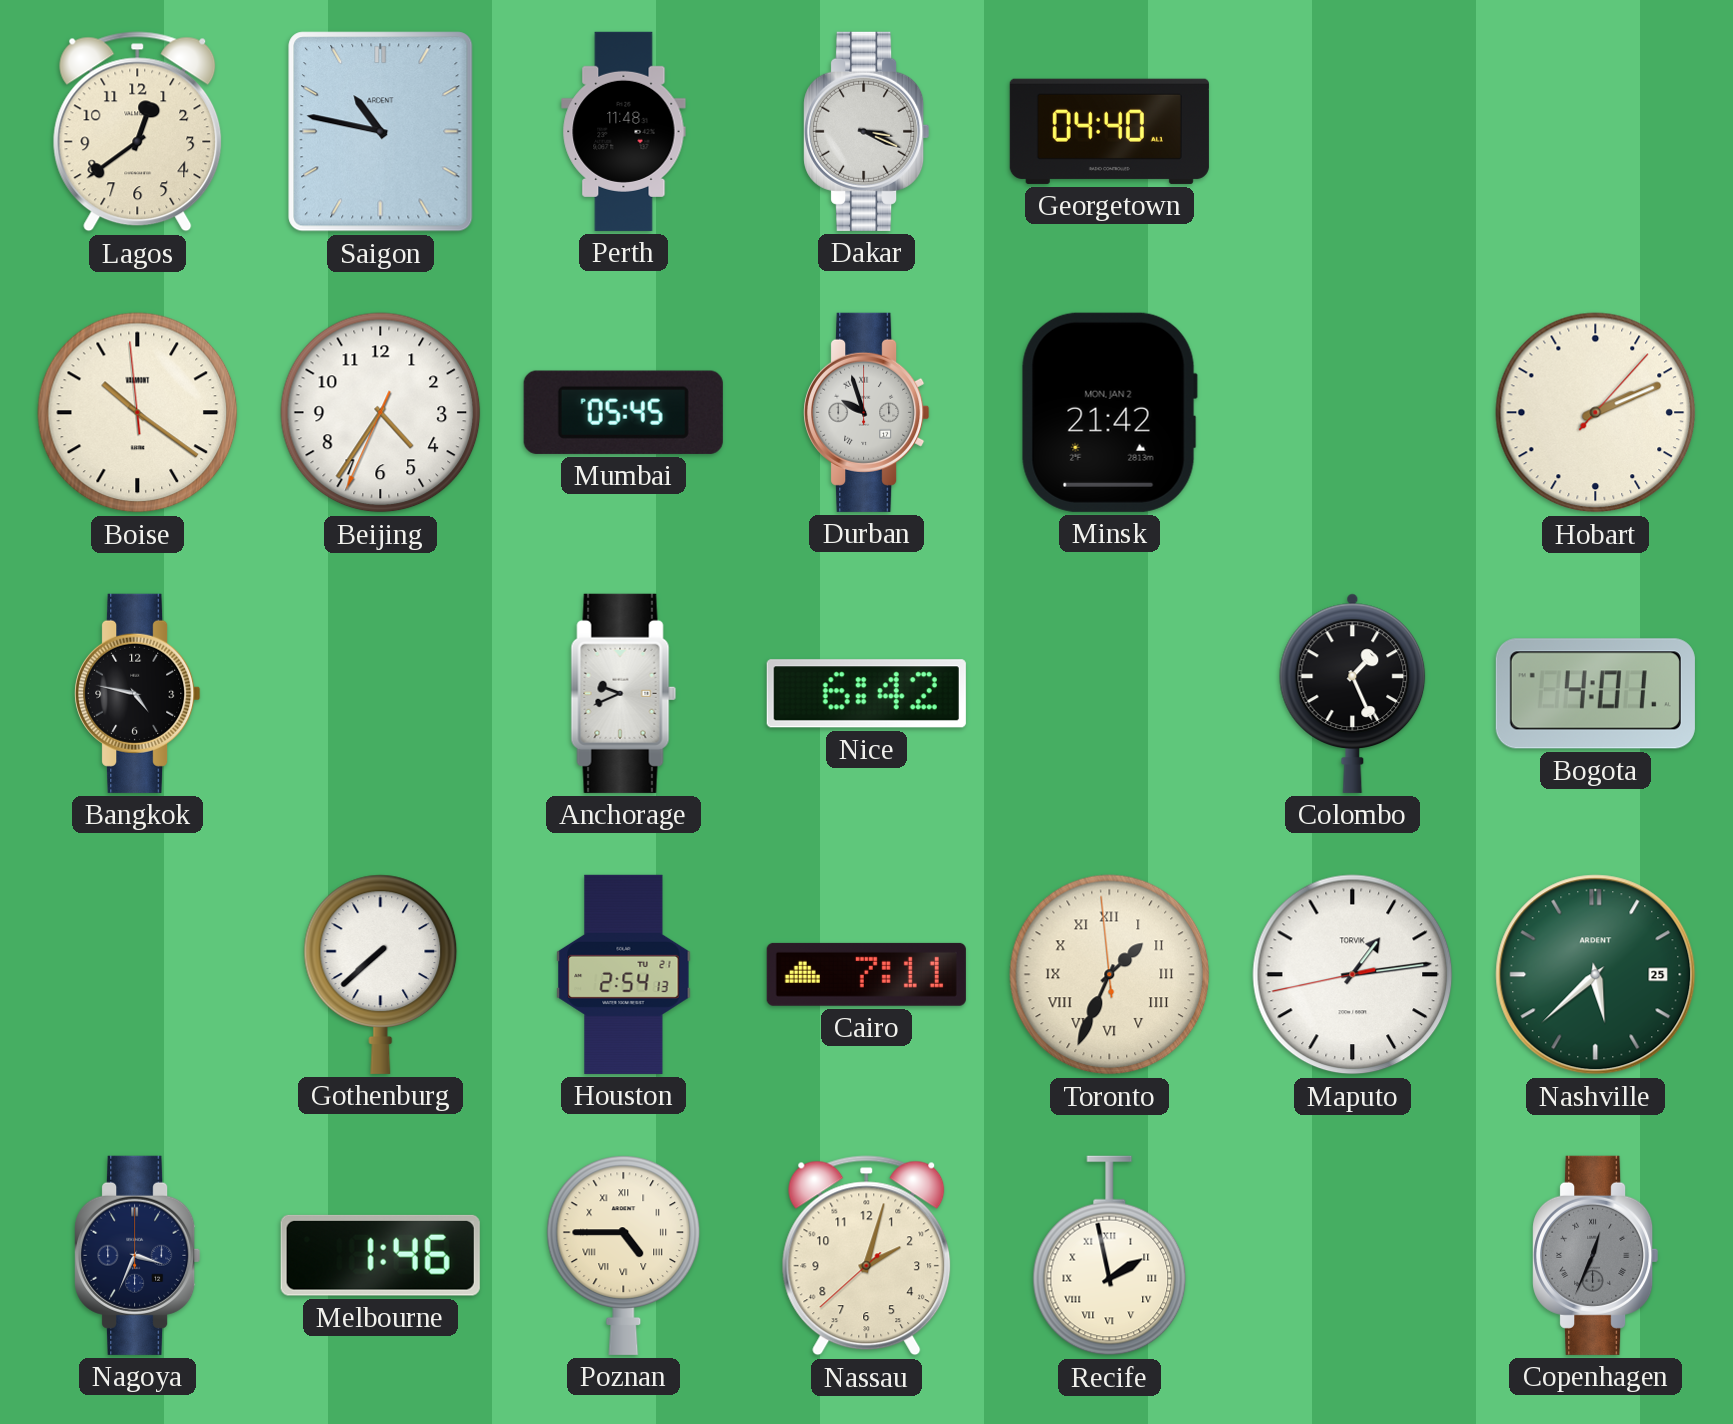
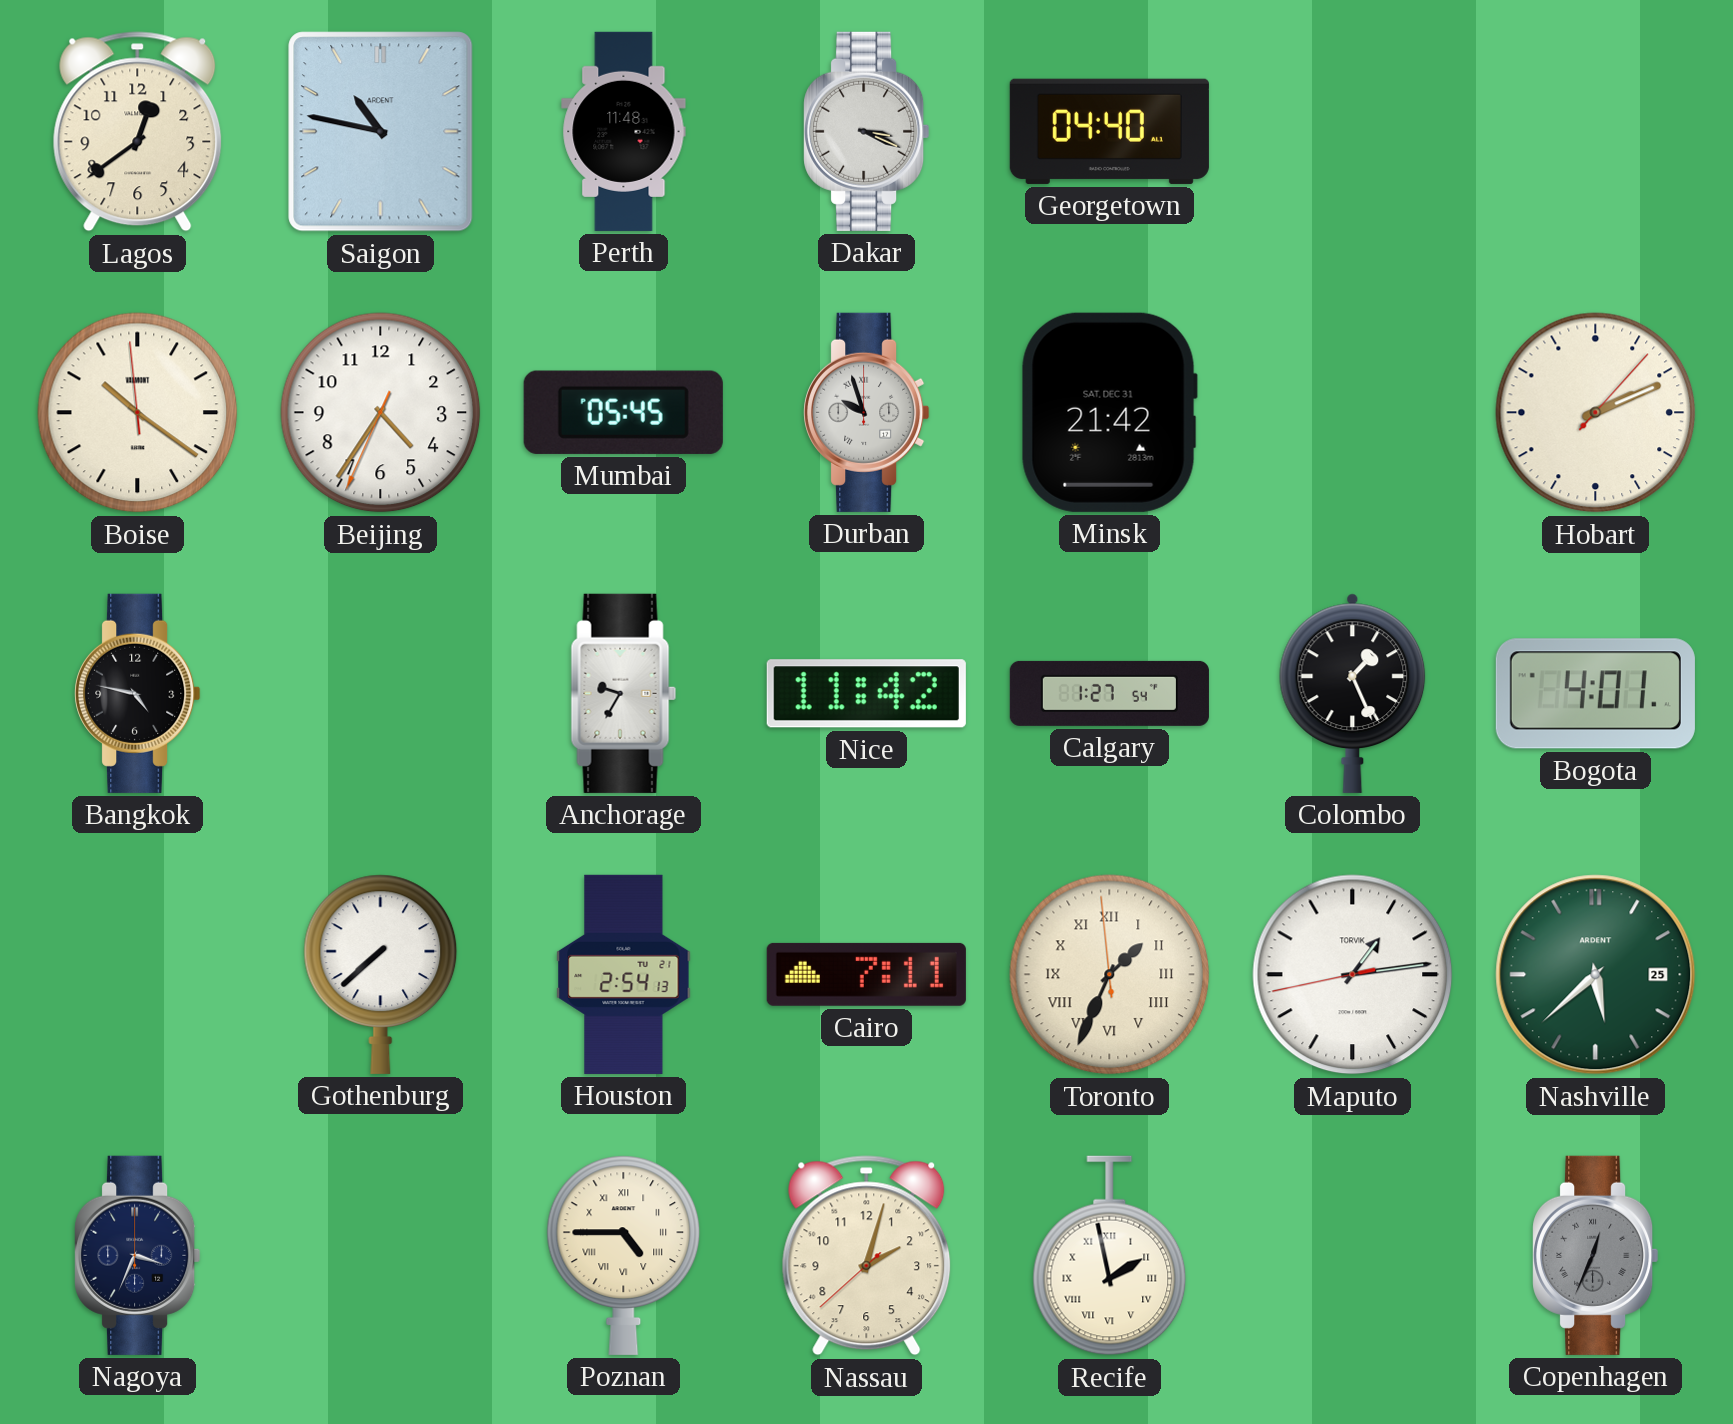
Minsk date: MON, JAN 2 -> SAT, DEC 31 (1109, 412)
Anchorage: 9:41 -> 9:35 (624, 693)
Nice: 6:42 -> 11:42 (866, 694)
Calgary: none -> 1:27 (1109, 693)
Melbourne: 1:46 -> none (380, 1255)
